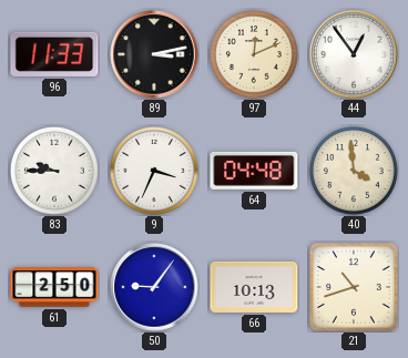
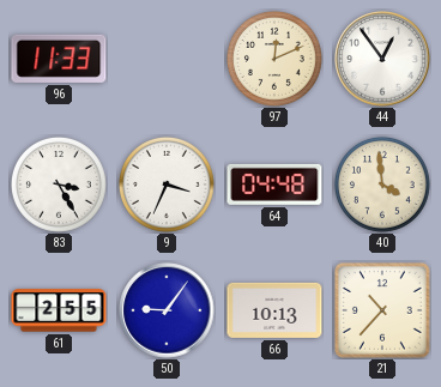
89: 3:13 -> none (154, 54)
83: 9:45 -> 3:25 (59, 185)
61: 2:50 -> 2:55 (59, 310)
21: 10:42 -> 10:37 (382, 310)
